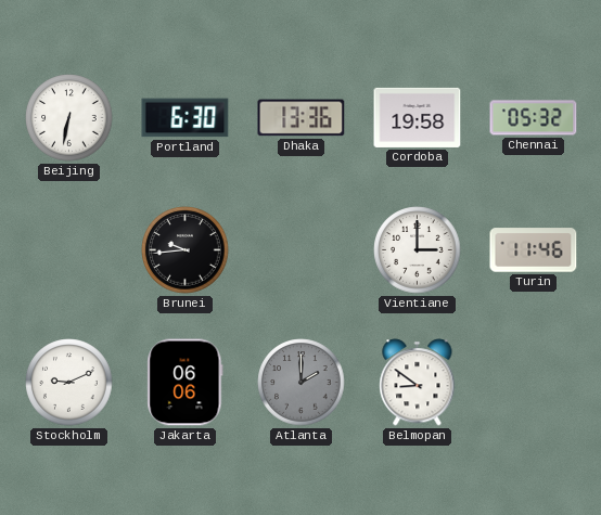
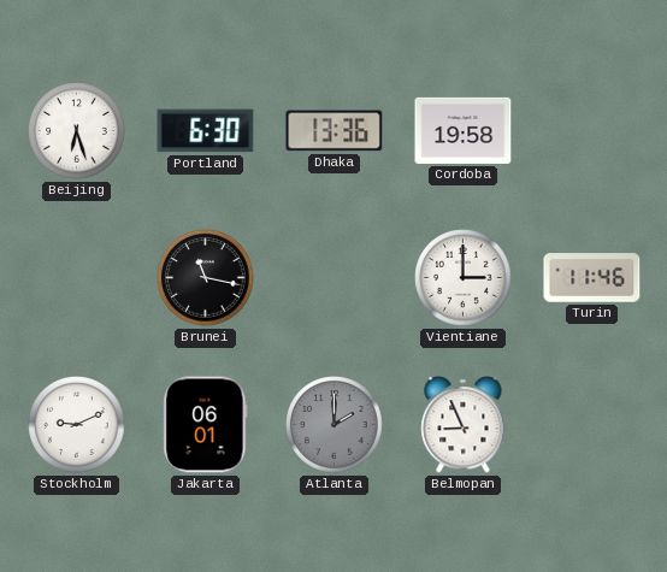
Beijing: 6:32 -> 6:27 (77, 131)
Chennai: 05:32 -> none (534, 118)
Brunei: 9:44 -> 11:17 (206, 278)
Jakarta: 06:06 -> 06:01 (206, 425)
Belmopan: 8:51 -> 8:56 (464, 425)
